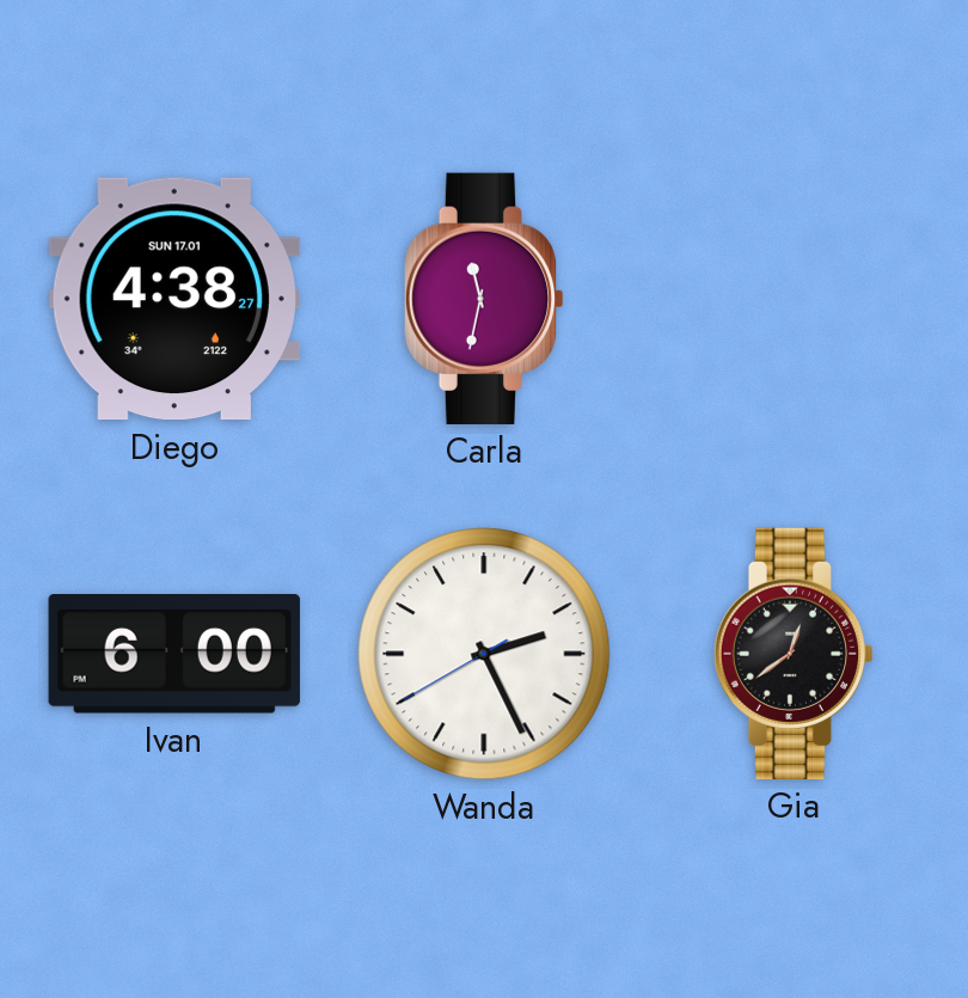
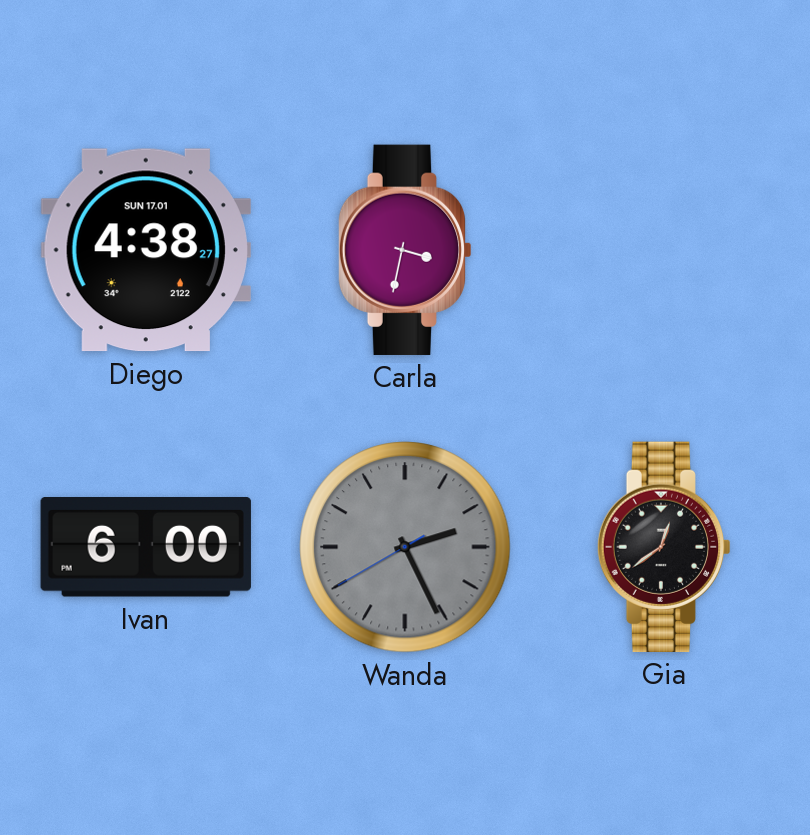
Carla: 11:32 -> 3:32 (405, 250)
Wanda dial: white -> grey (405, 547)
